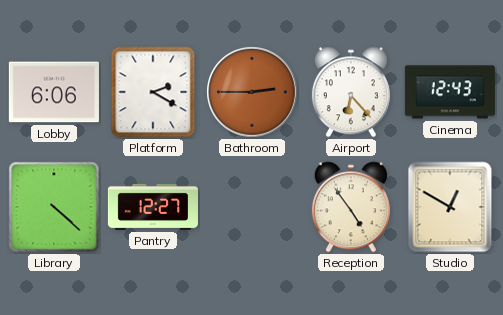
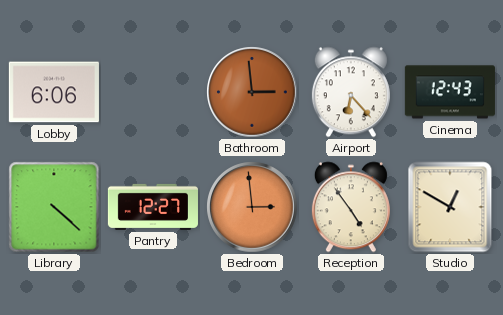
Platform: 2:20 -> none (153, 92)
Bathroom: 2:45 -> 2:59 (252, 92)
Bedroom: none -> 2:59 (252, 207)
